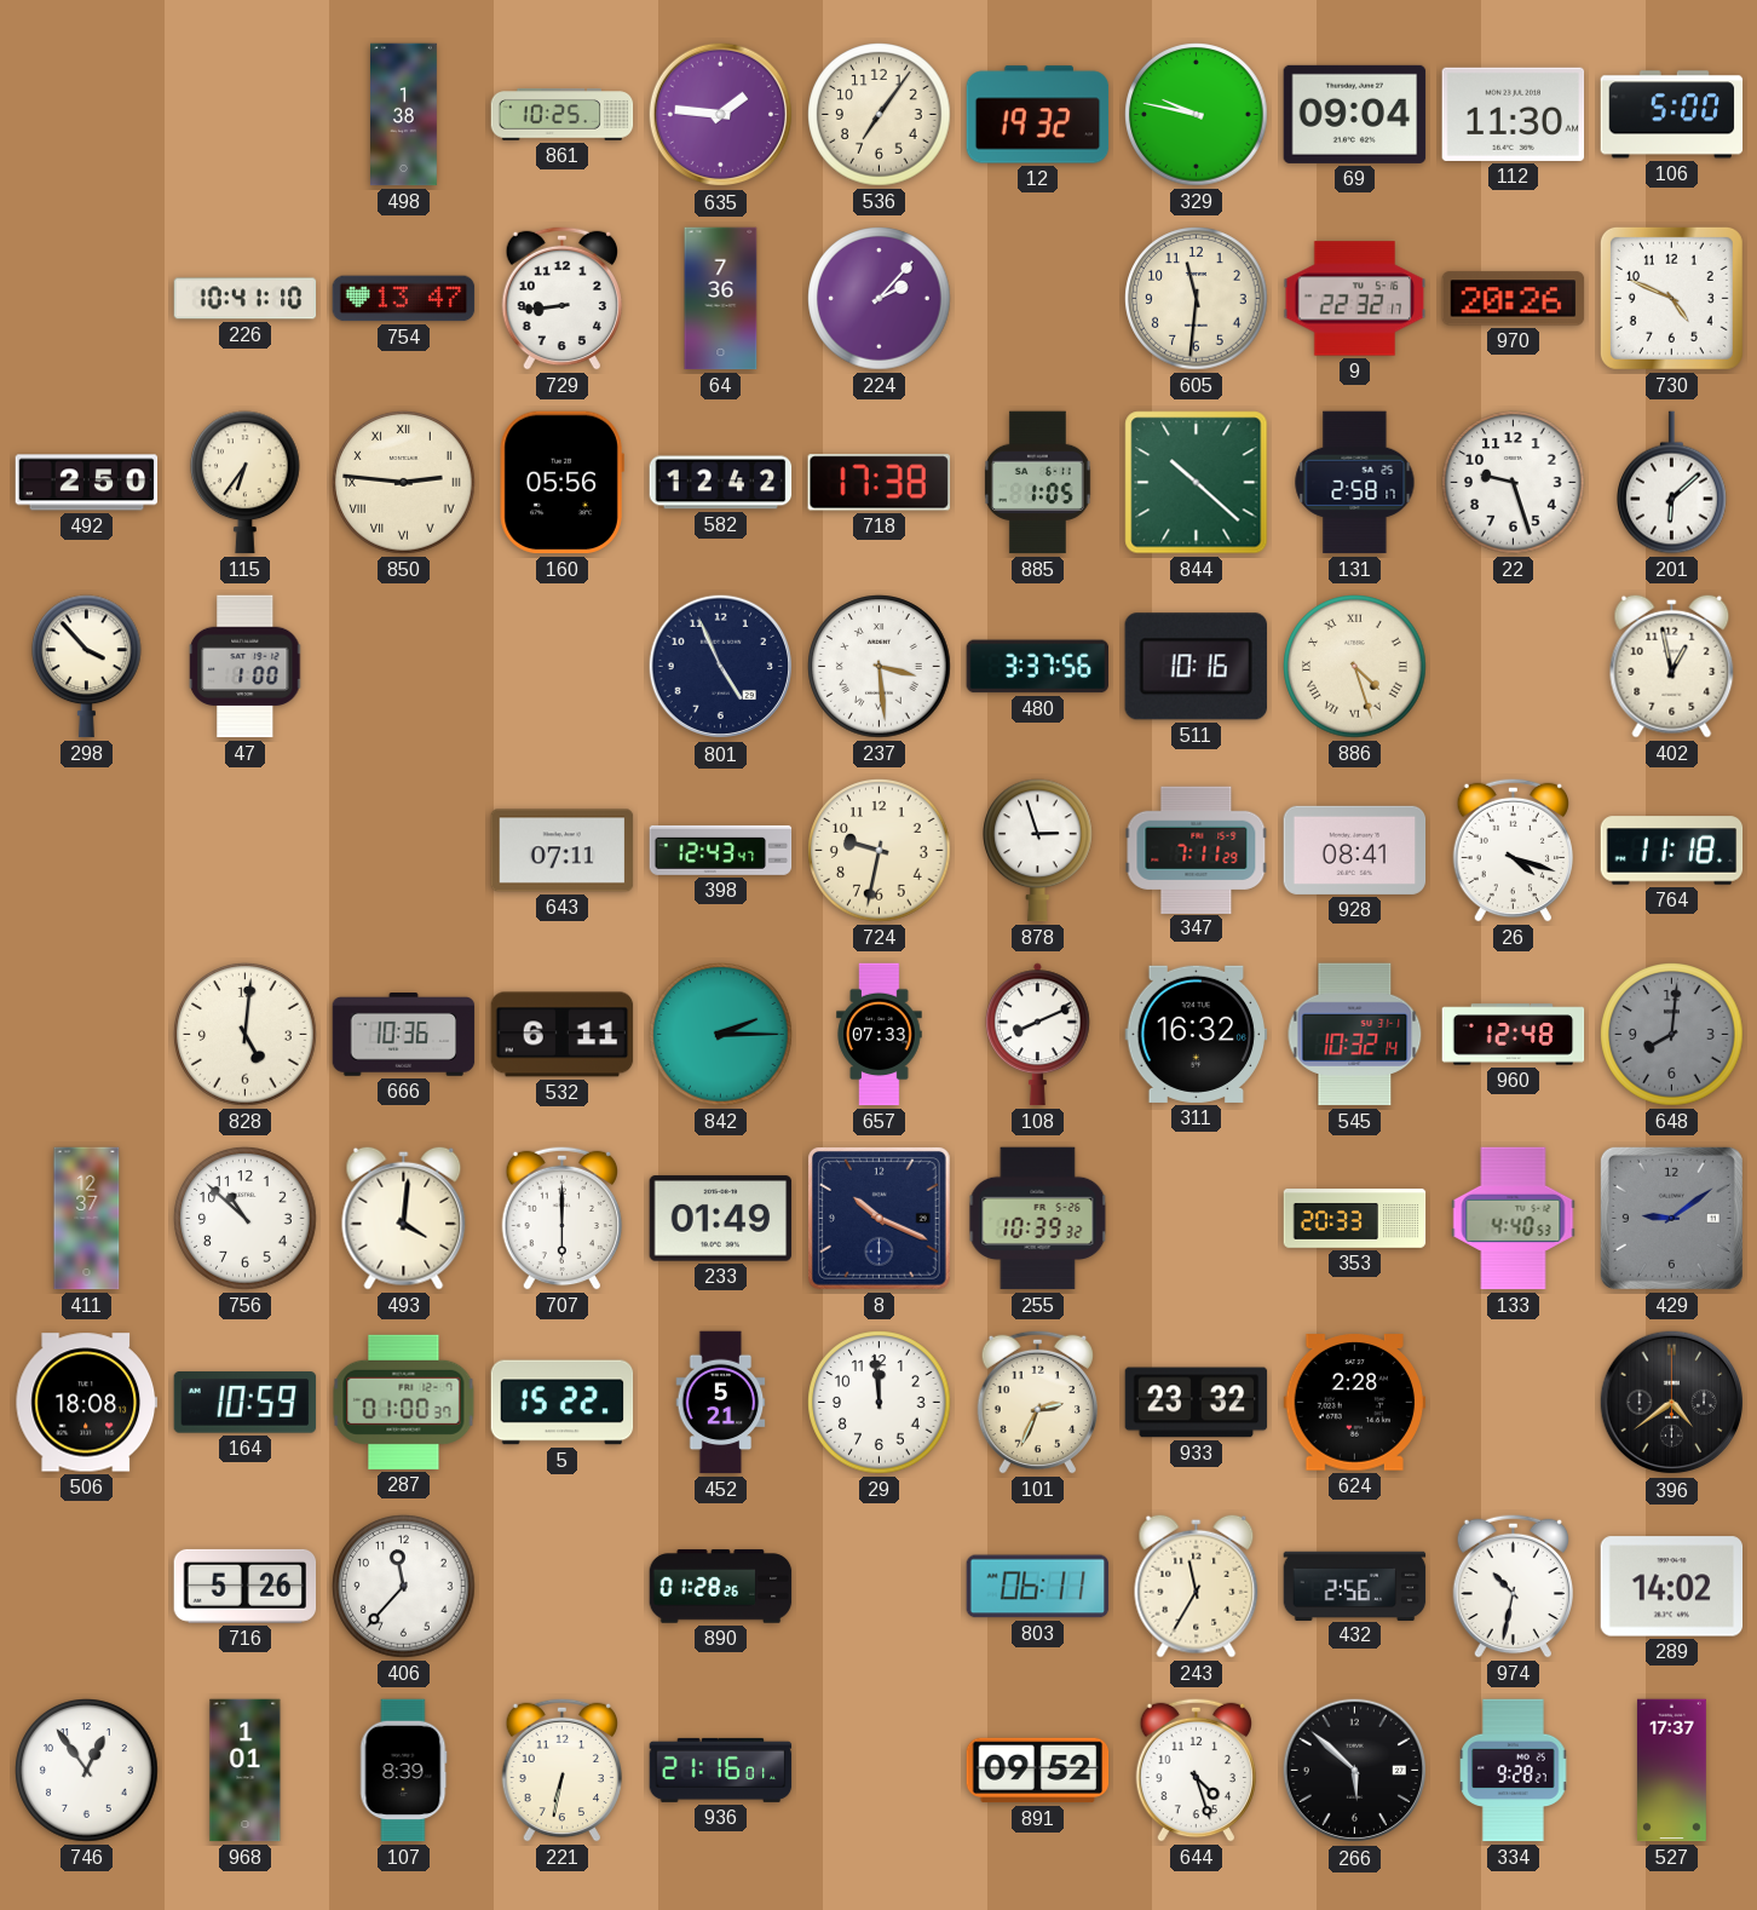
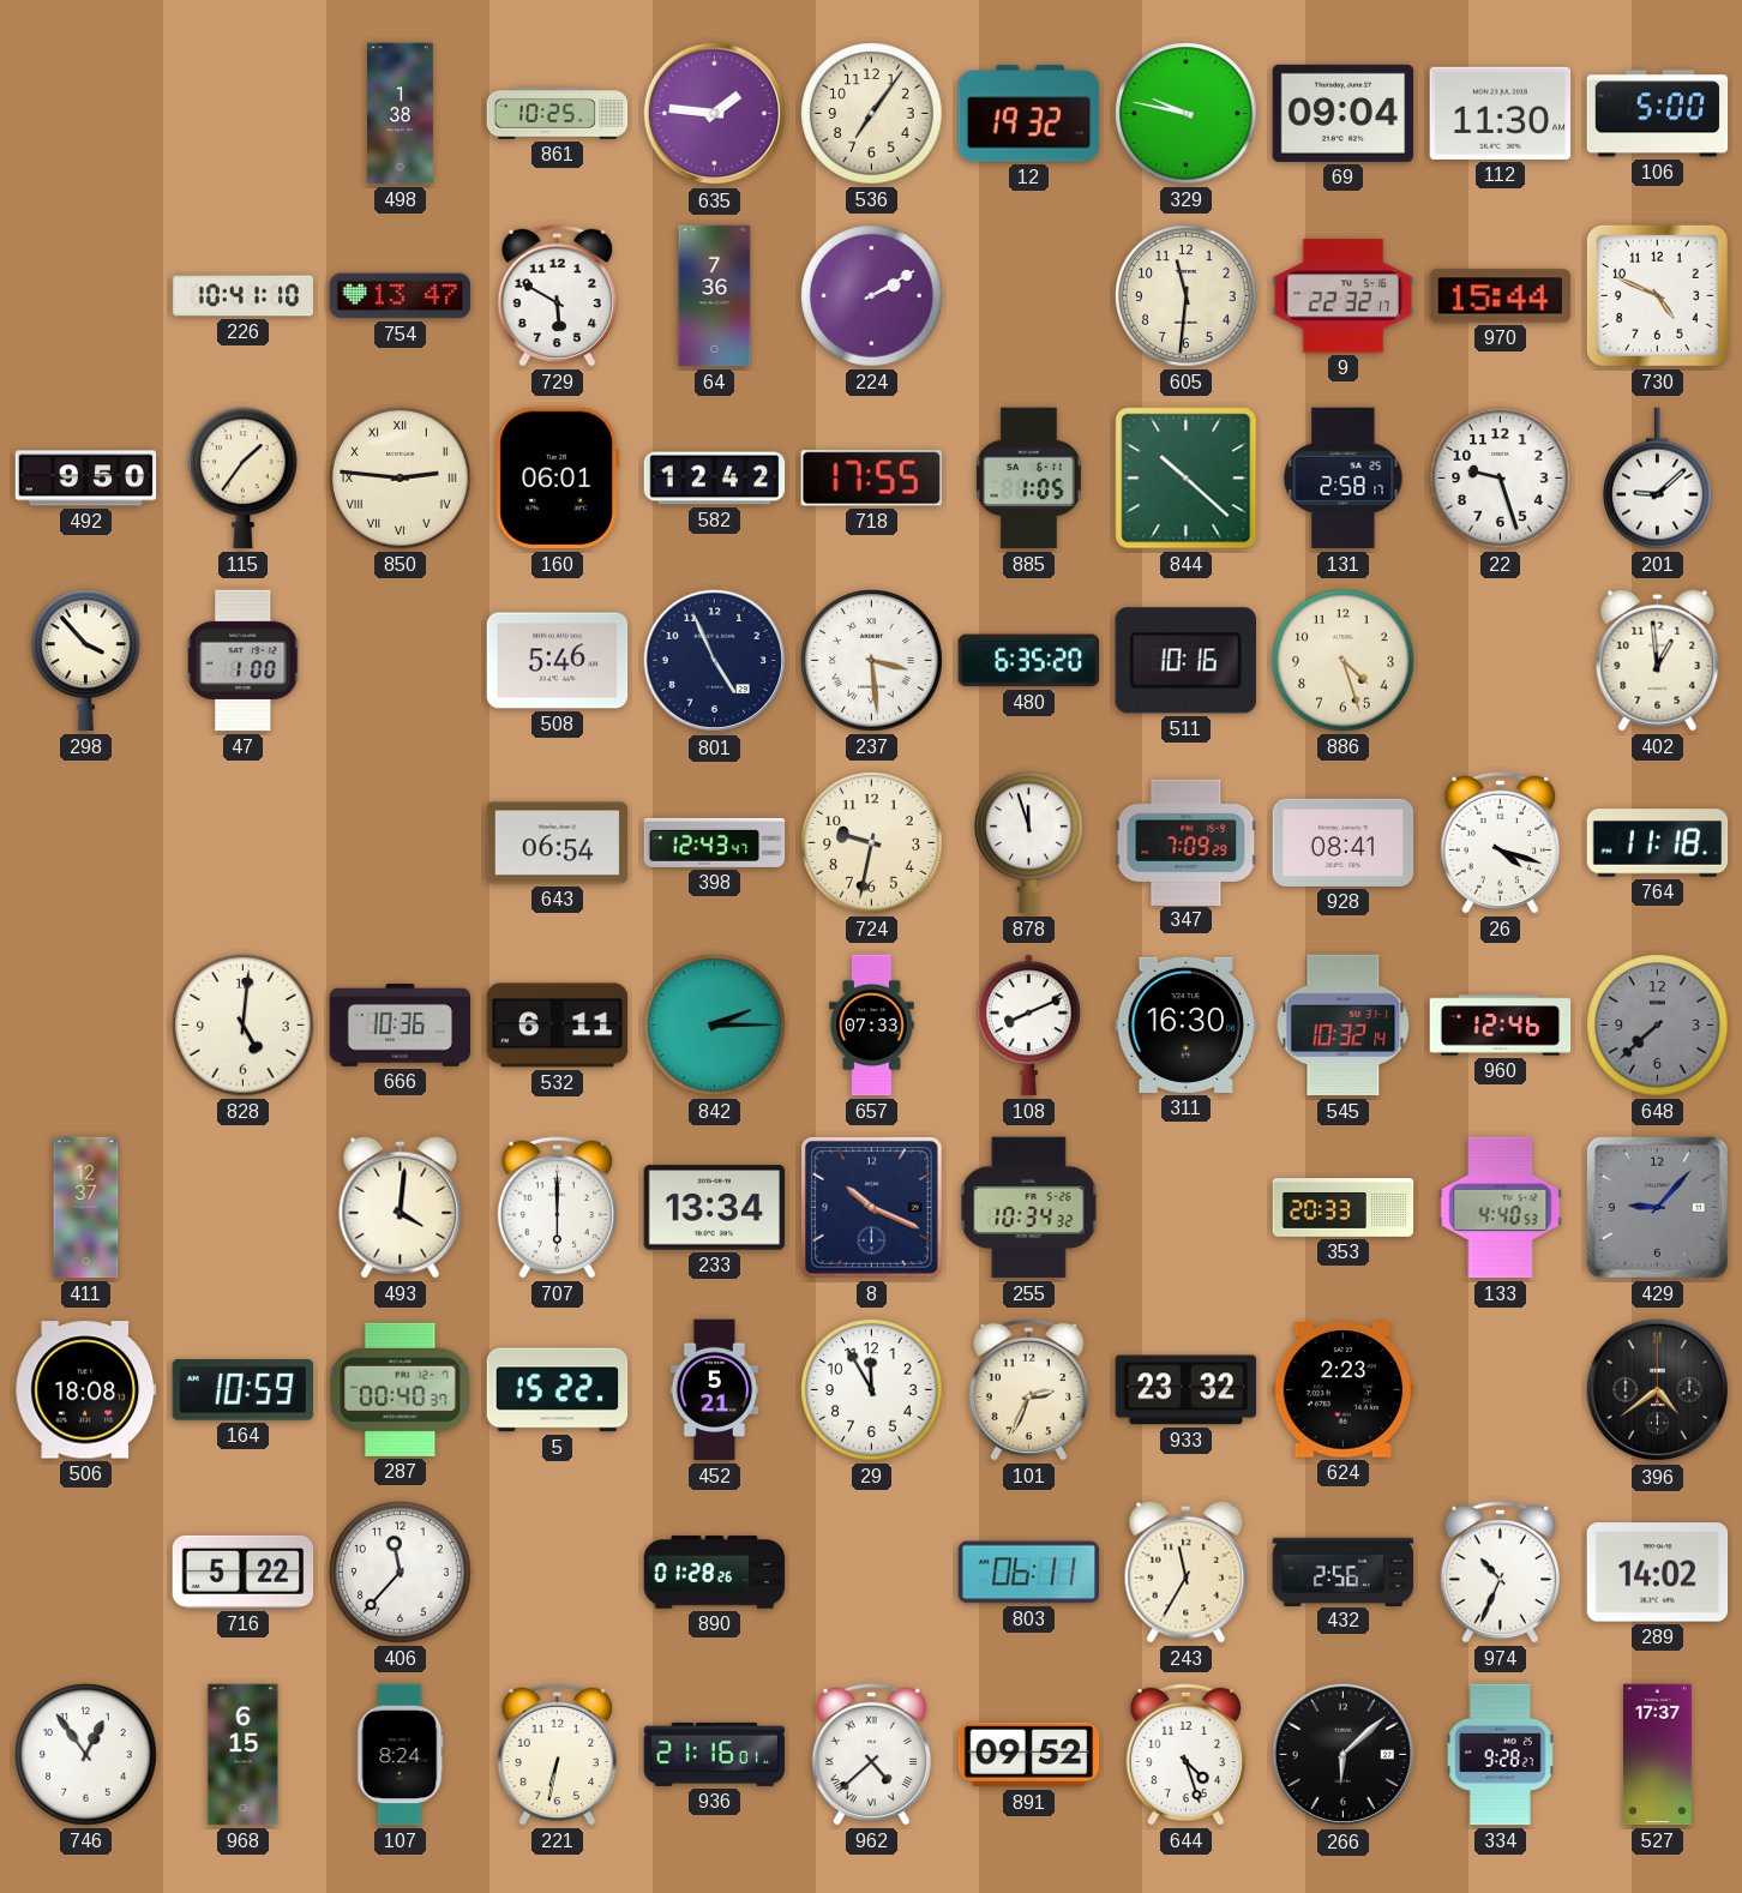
729: 8:44 -> 5:50 (557, 295)
224: 2:07 -> 2:10 (872, 296)
970: 20:26 -> 15:44 (1501, 296)
492: 2:50 -> 9:50 (86, 479)
115: 6:36 -> 1:36 (244, 479)
160: 05:56 -> 06:01 (557, 479)
718: 17:38 -> 17:55 (871, 479)
201: 6:08 -> 9:08 (1658, 479)
508: none -> 5:46 (558, 661)
480: 3:37 -> 6:35 (1029, 661)
886 numerals: Roman -> Arabic (1344, 661)
402: 12:58 -> 12:59 (1658, 660)
643: 07:11 -> 06:54 (558, 843)
878: 2:57 -> 11:57 (1029, 843)
347: 7:11 -> 7:09 (1187, 842)
311: 16:32 -> 16:30 (1187, 1024)
960: 12:48 -> 12:46 (1501, 1026)
648: 8:01 -> 7:38 (1658, 1026)
756: 10:52 -> none (246, 1219)
233: 01:49 -> 13:34 (715, 1208)
255: 10:39 -> 10:34 (1029, 1208)
429: 9:09 -> 9:07 (1657, 1207)
287: 01:00 -> 00:40 (401, 1389)
29: 11:59 -> 11:55 (872, 1390)
624: 2:28 -> 2:23 (1344, 1390)
716: 5:26 -> 5:22 (244, 1572)
974: 10:32 -> 10:34 (1500, 1572)
968: 1:01 -> 6:15 (244, 1755)
107: 8:39 -> 8:24 (400, 1755)
962: none -> 4:38 (871, 1754)
266: 5:52 -> 6:08 (1344, 1755)
